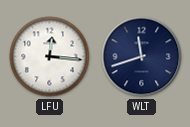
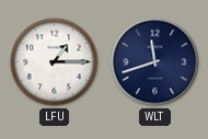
LFU: 12:16 -> 1:15 (55, 62)
